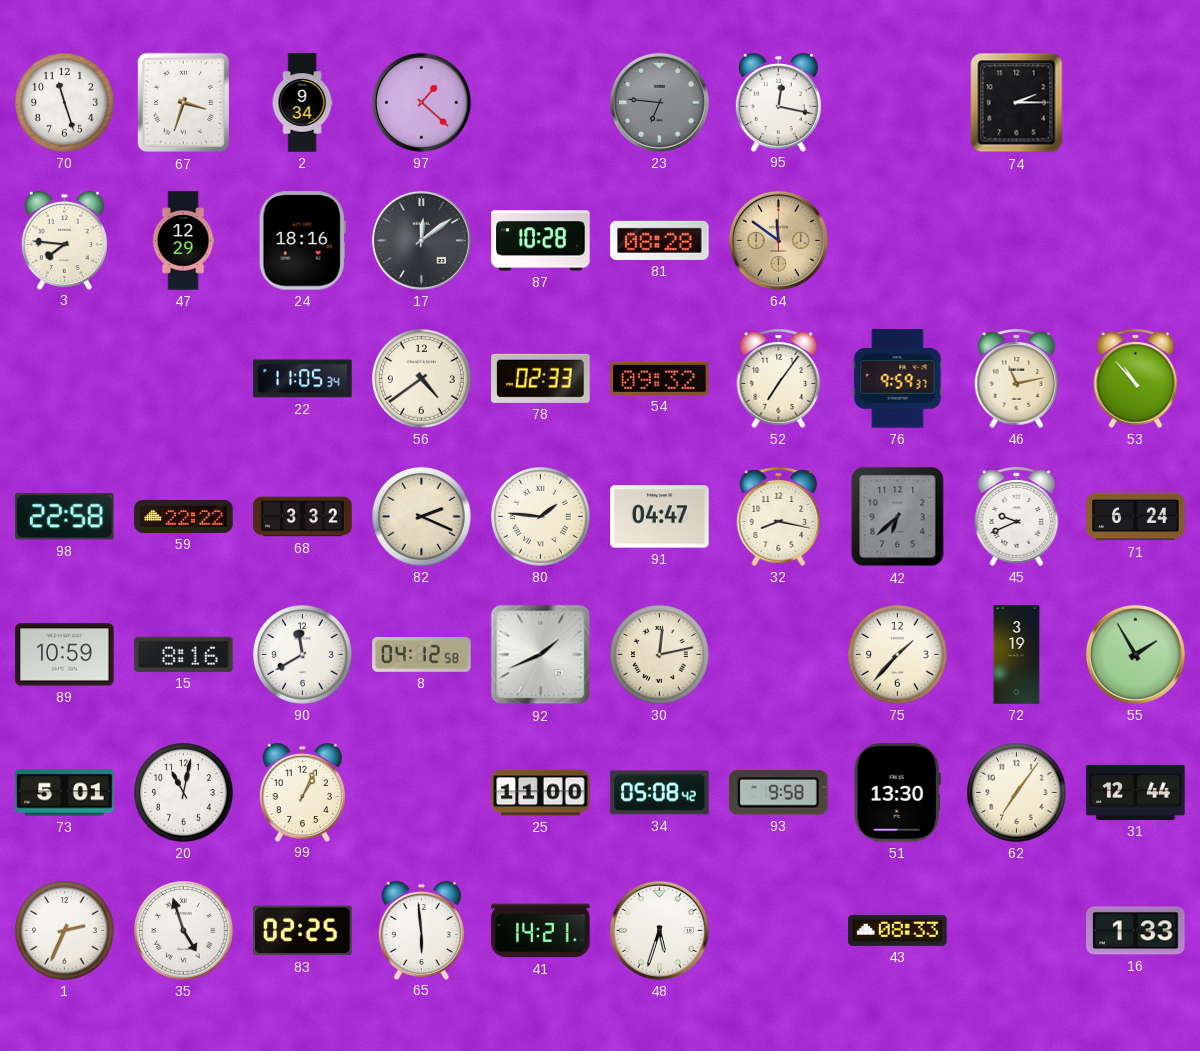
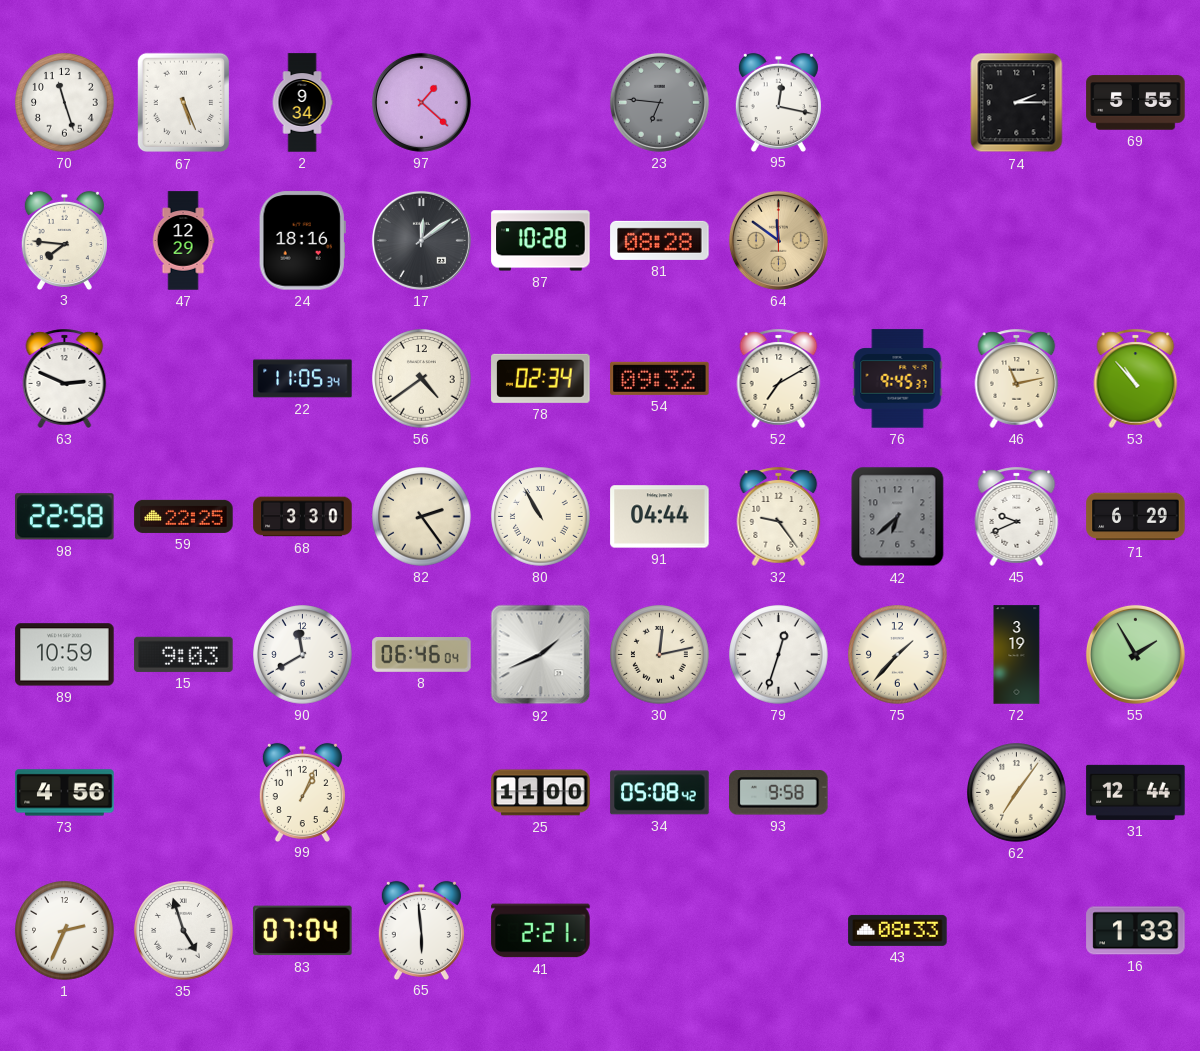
67: 3:33 -> 5:26 (183, 103)
69: none -> 5:55 (1136, 103)
63: none -> 2:49 (65, 378)
78: 02:33 -> 02:34 (541, 378)
52: 7:06 -> 7:10 (779, 378)
76: 9:59 -> 9:45 (898, 379)
59: 22:22 -> 22:25 (184, 516)
68: 3:32 -> 3:30 (303, 517)
82: 2:19 -> 2:24 (422, 517)
80: 1:46 -> 10:55 (541, 517)
91: 04:47 -> 04:44 (660, 517)
32: 8:17 -> 9:24 (779, 516)
71: 6:24 -> 6:29 (1136, 517)
15: 8:16 -> 9:03 (184, 654)
8: 04:12 -> 06:46 (422, 655)
79: none -> 12:33 (779, 655)
73: 5:01 -> 4:56 (65, 793)
20: 11:02 -> none (184, 793)
51: 13:30 -> none (897, 793)
83: 02:25 -> 07:04 (303, 931)
41: 14:21 -> 2:21 (541, 931)
48: 5:33 -> none (659, 930)
